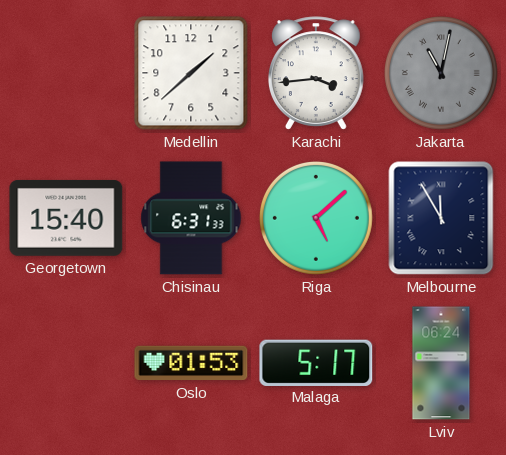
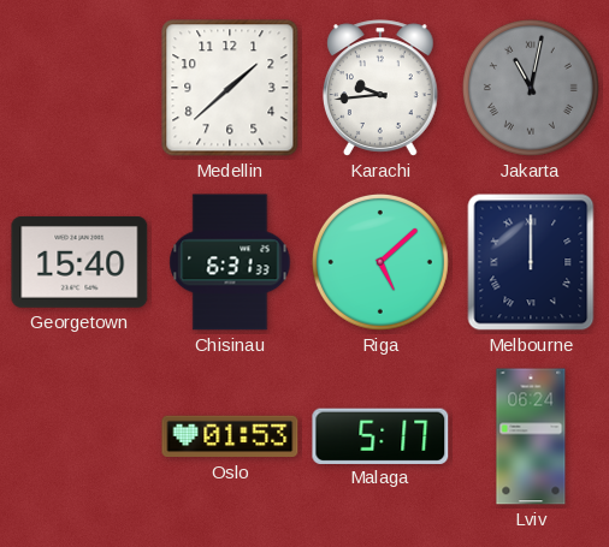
Karachi: 3:44 -> 9:44 (380, 88)
Melbourne: 11:55 -> 12:00 (531, 262)
